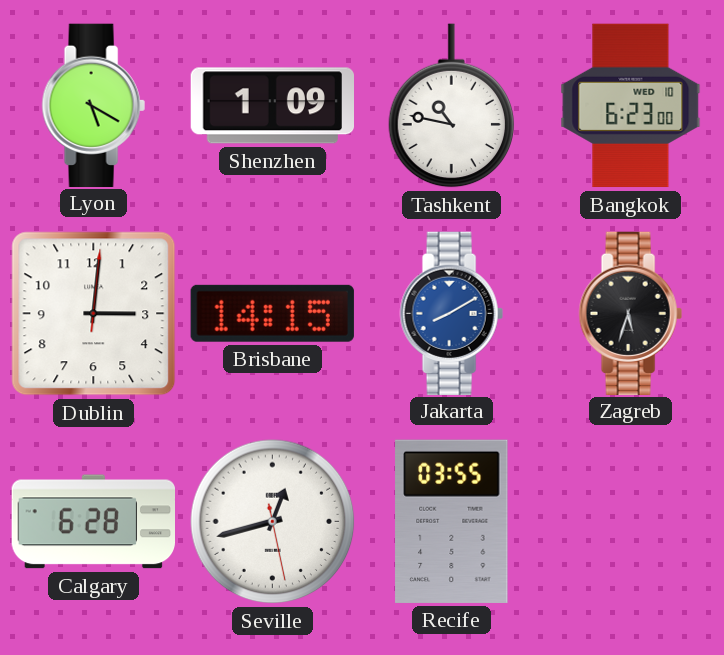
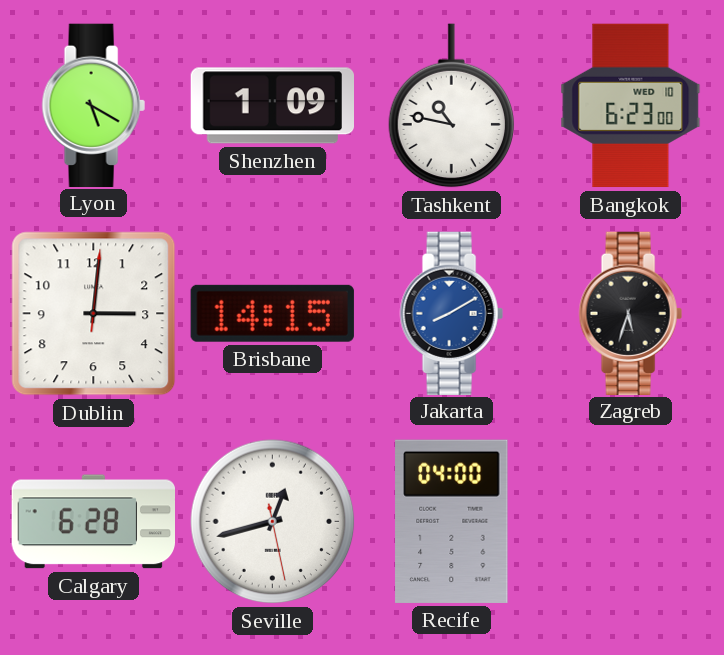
Recife: 03:55 -> 04:00 (452, 521)
